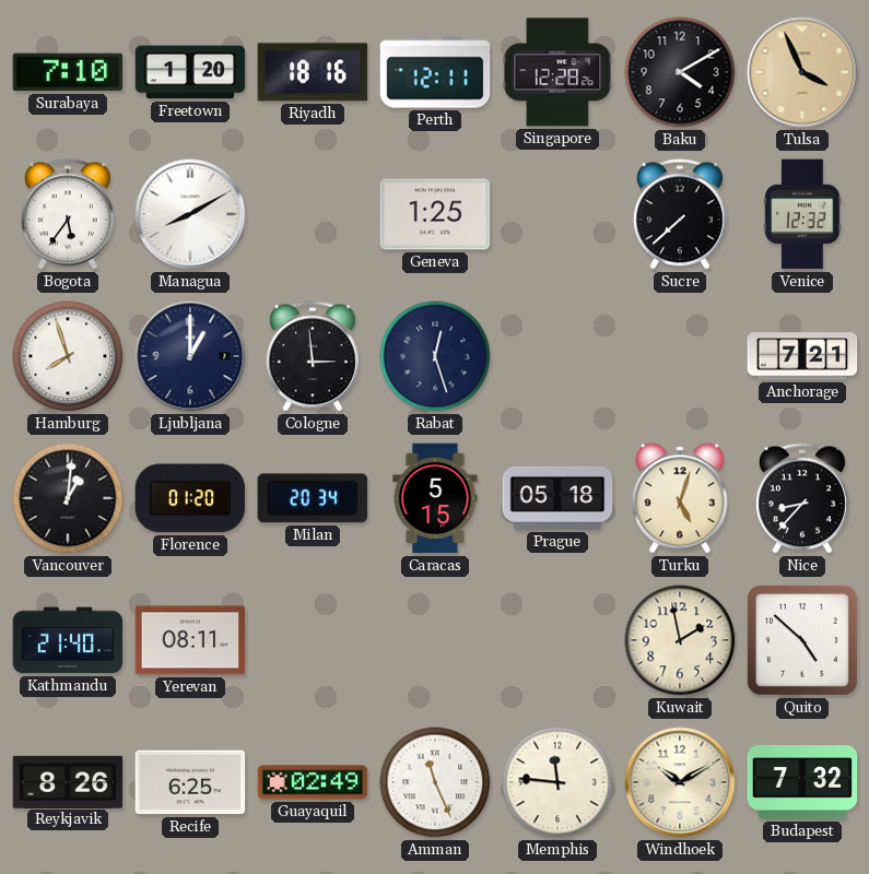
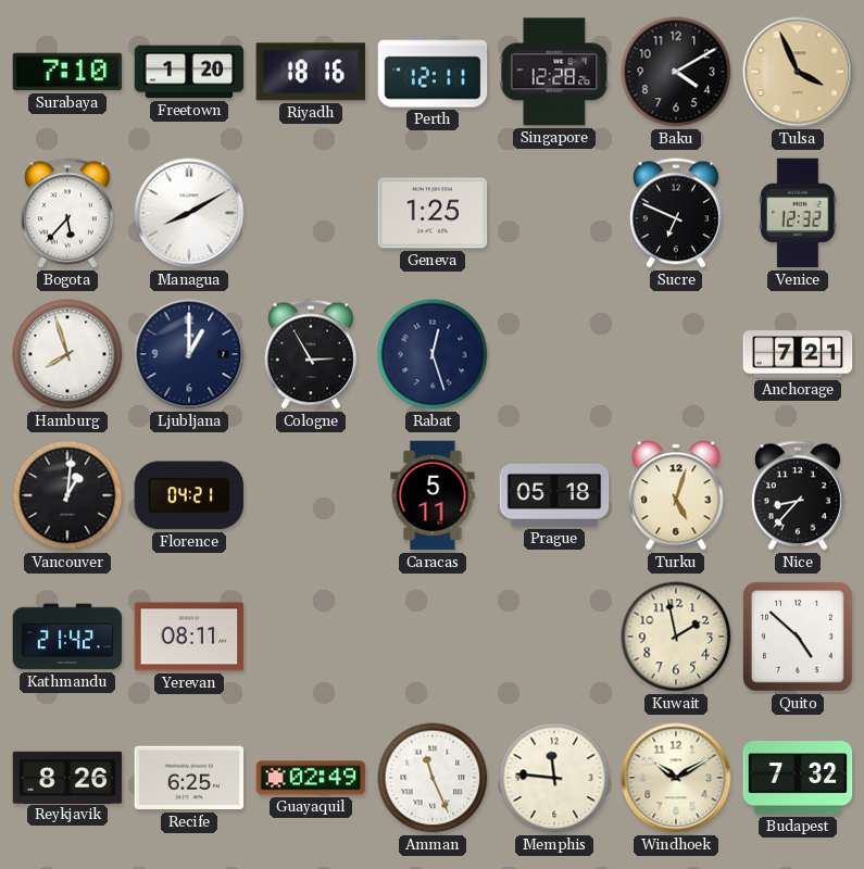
Bogota: 5:36 -> 5:37 (67, 213)
Sucre: 7:38 -> 6:49 (676, 213)
Cologne: 2:59 -> 2:55 (311, 354)
Florence: 01:20 -> 04:21 (189, 495)
Milan: 20:34 -> none (312, 498)
Caracas: 5:15 -> 5:11 (433, 495)
Kathmandu: 21:40 -> 21:42 (67, 637)
